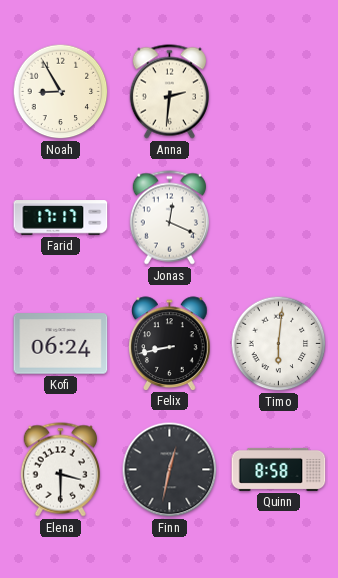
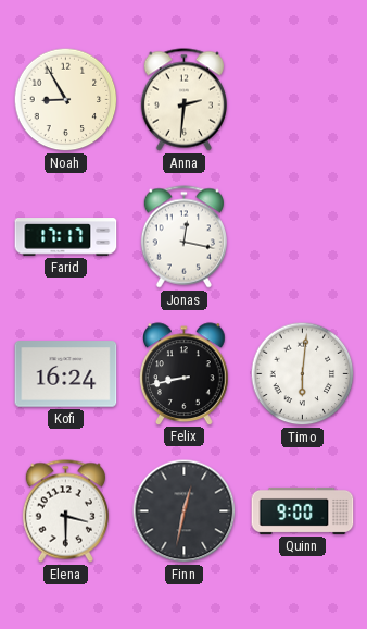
Jonas: 12:19 -> 12:17 (184, 237)
Kofi: 06:24 -> 16:24 (66, 374)
Quinn: 8:58 -> 9:00 (303, 510)
